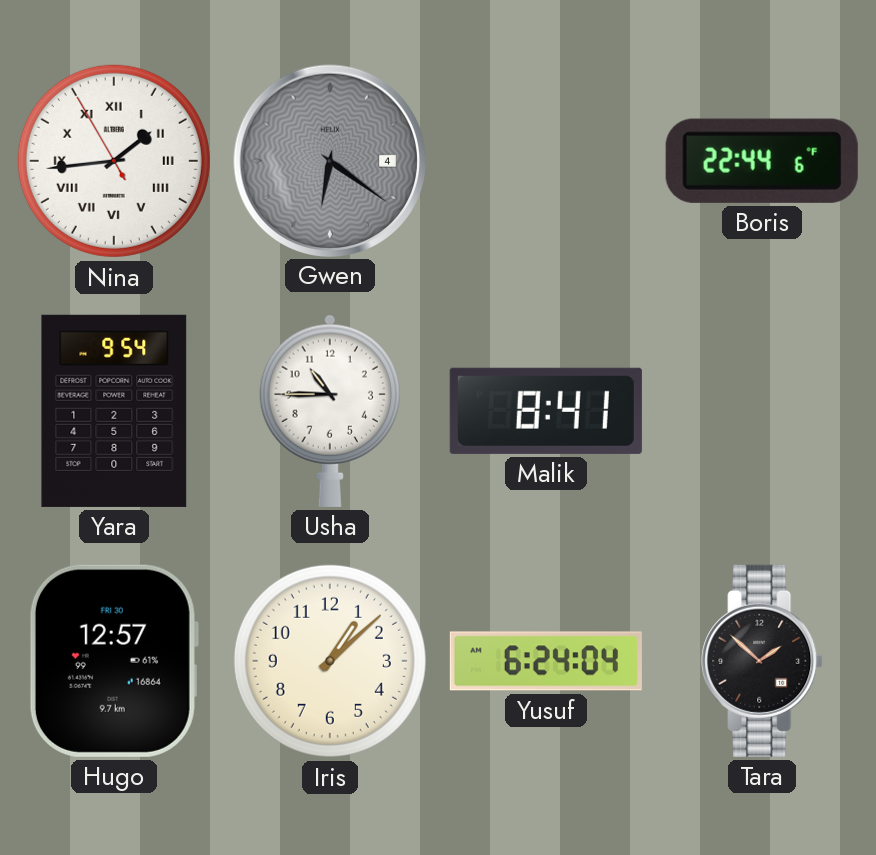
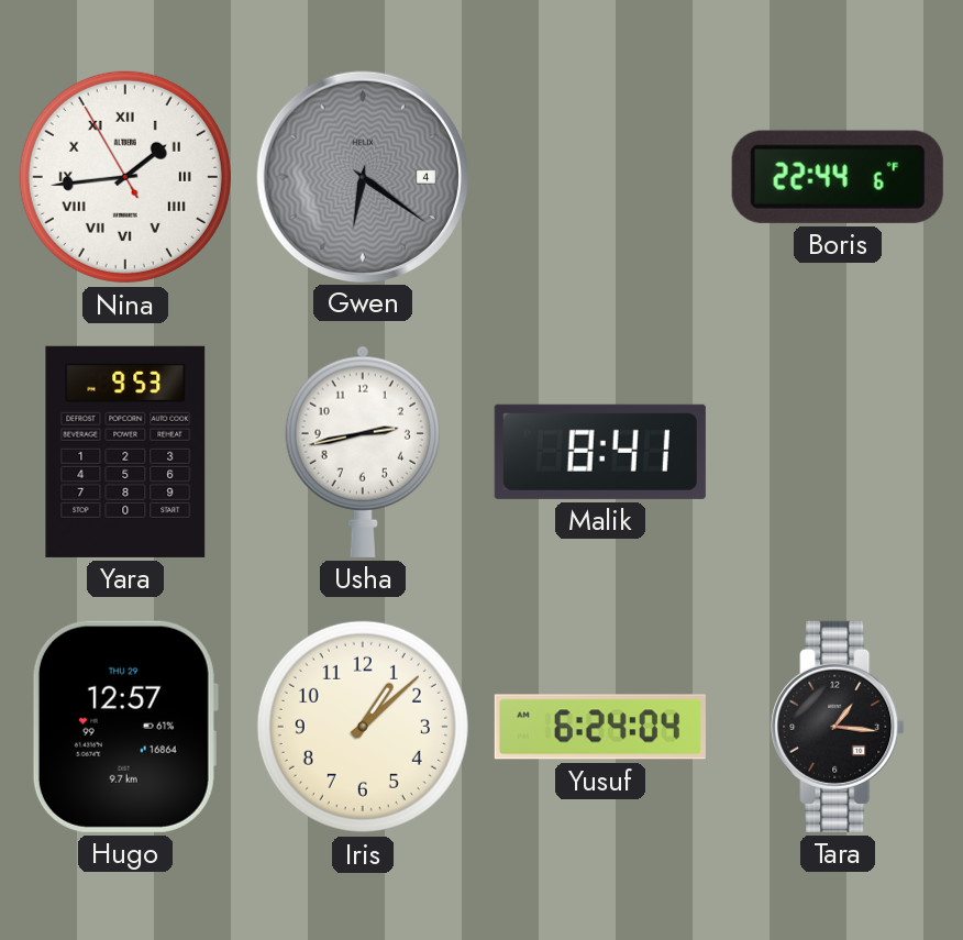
Yara: 9:54 -> 9:53 (125, 452)
Usha: 10:45 -> 2:43 (363, 452)
Hugo date: FRI 30 -> THU 29 (124, 727)
Tara: 1:52 -> 1:16 (838, 727)
